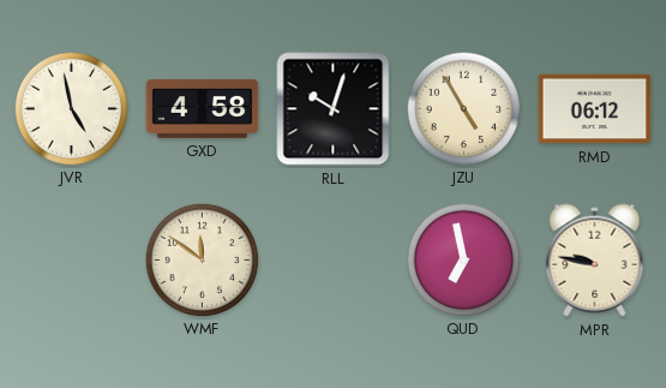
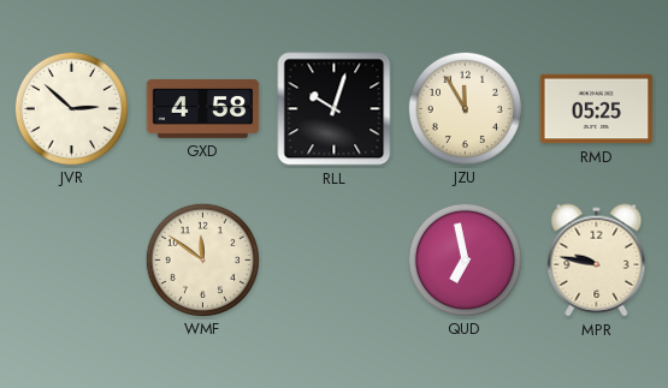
JVR: 4:58 -> 2:52 (71, 108)
JZU: 4:55 -> 11:55 (465, 108)
RMD: 06:12 -> 05:25 (597, 109)
